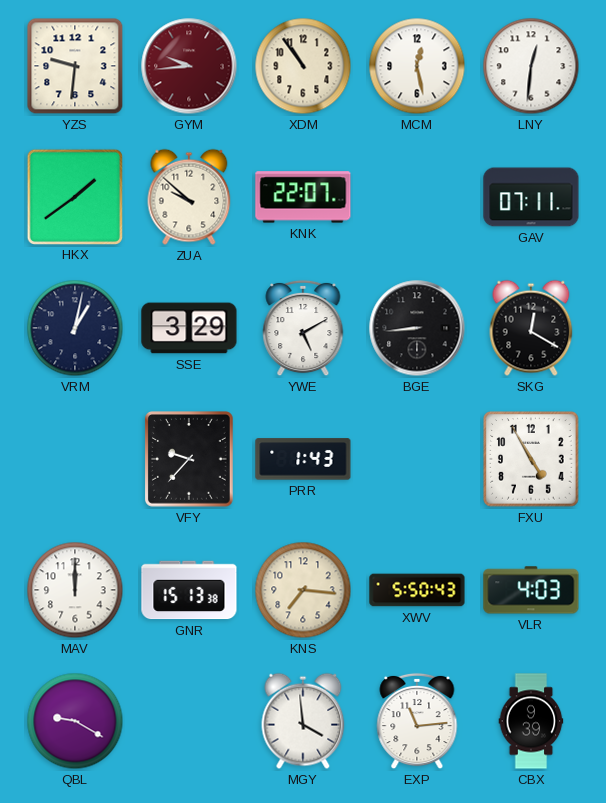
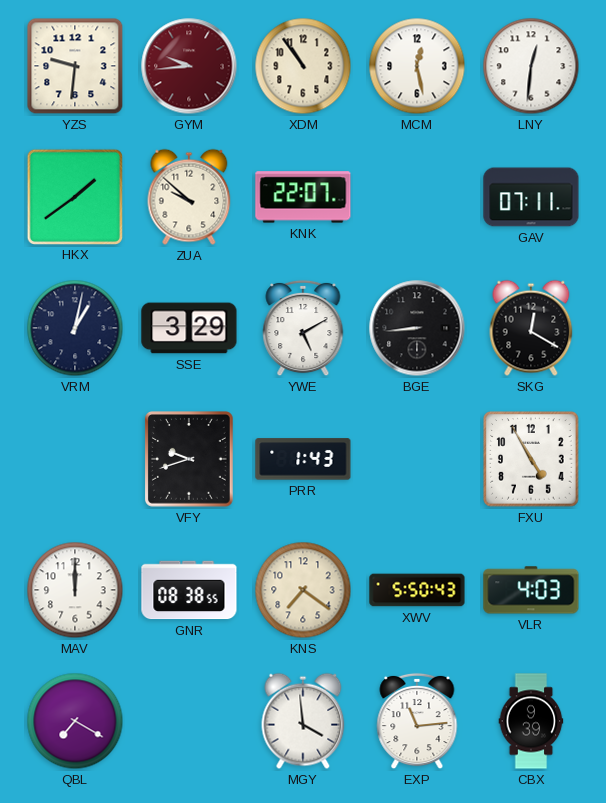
VFY: 9:37 -> 9:42 (190, 460)
GNR: 15:13 -> 08:38 (189, 590)
KNS: 7:16 -> 7:21 (303, 590)
QBL: 9:20 -> 7:20 (75, 721)
